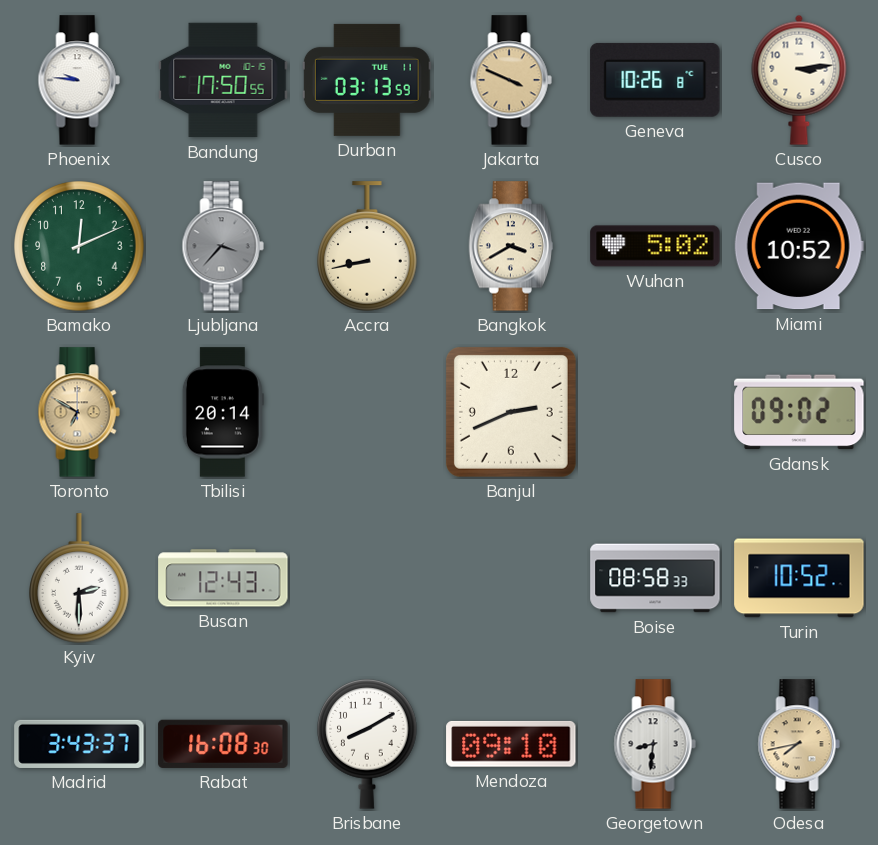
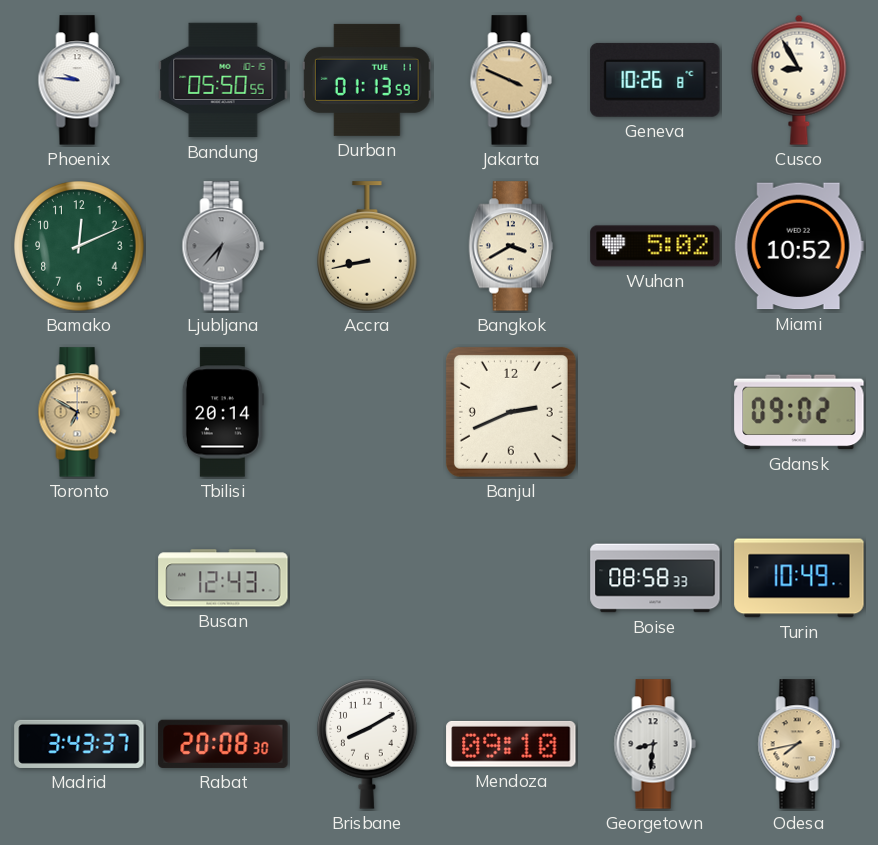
Bandung: 17:50 -> 05:50 (223, 80)
Durban: 03:13 -> 01:13 (367, 80)
Cusco: 3:14 -> 8:55 (799, 80)
Ljubljana: 3:37 -> 6:37 (223, 246)
Kyiv: 2:30 -> none (79, 578)
Turin: 10:52 -> 10:49 (799, 578)
Rabat: 16:08 -> 20:08 (223, 744)
